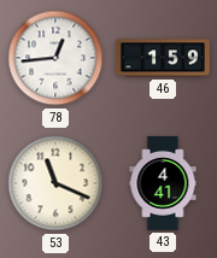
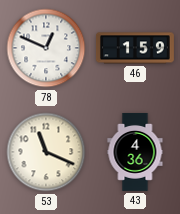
78: 12:44 -> 12:49 (46, 48)
43: 4:41 -> 4:36 (135, 152)
